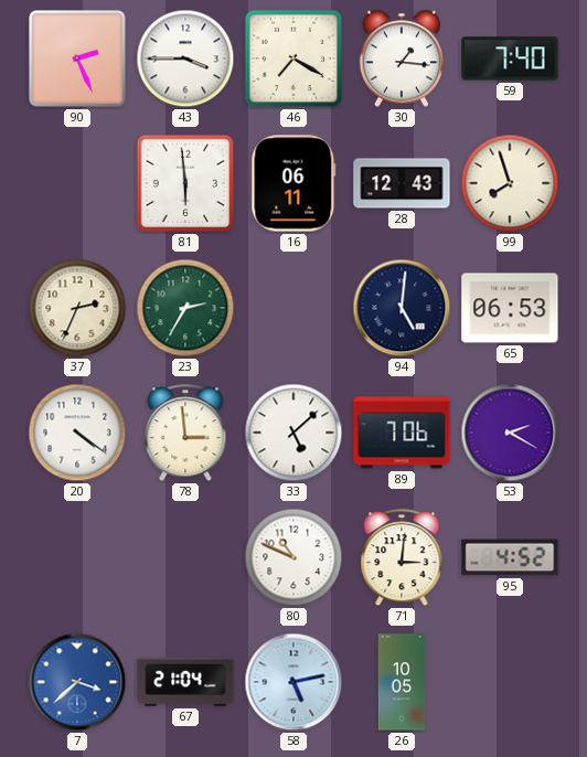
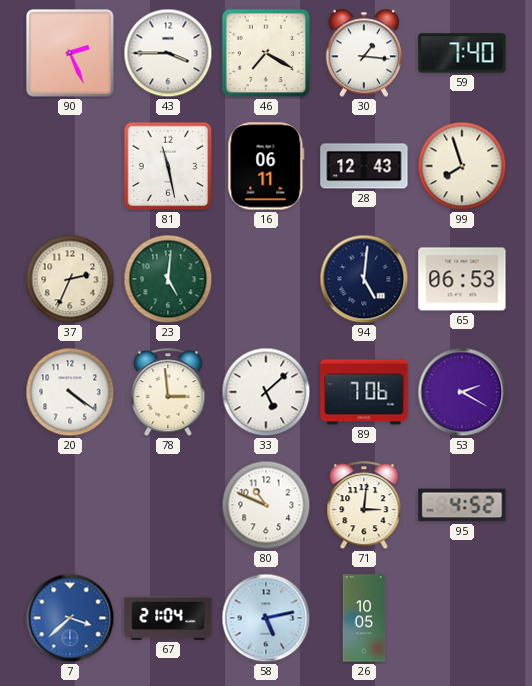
81: 5:59 -> 11:28 (168, 166)
23: 2:35 -> 5:01 (168, 279)
